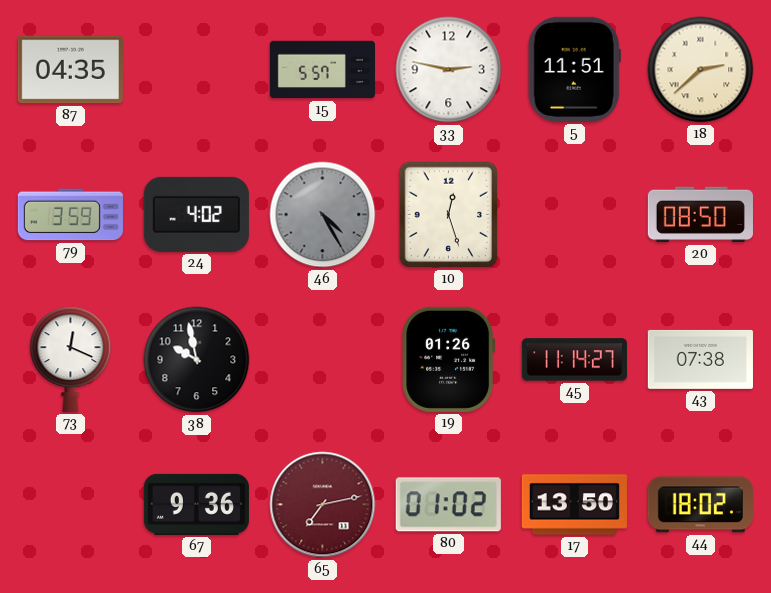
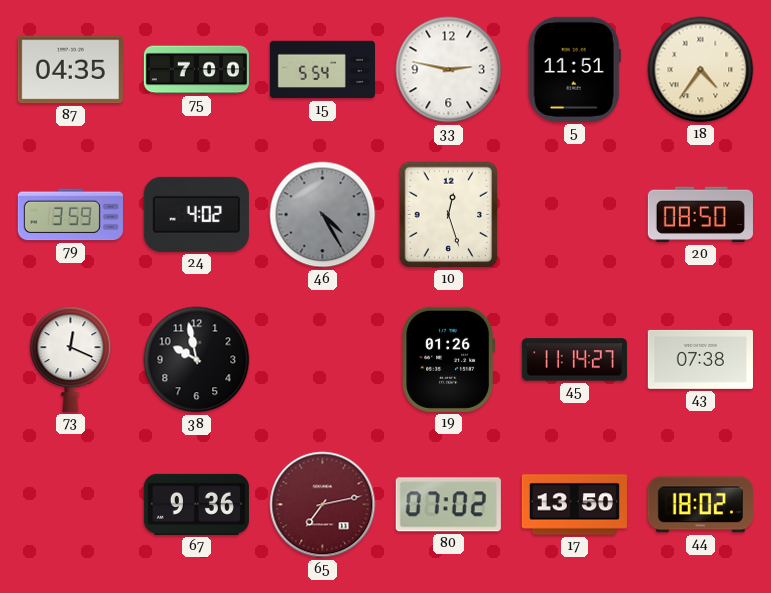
75: none -> 7:00 (196, 70)
15: 5:57 -> 5:54 (322, 70)
18: 2:38 -> 4:36 (701, 70)
80: 01:02 -> 07:02 (448, 505)
